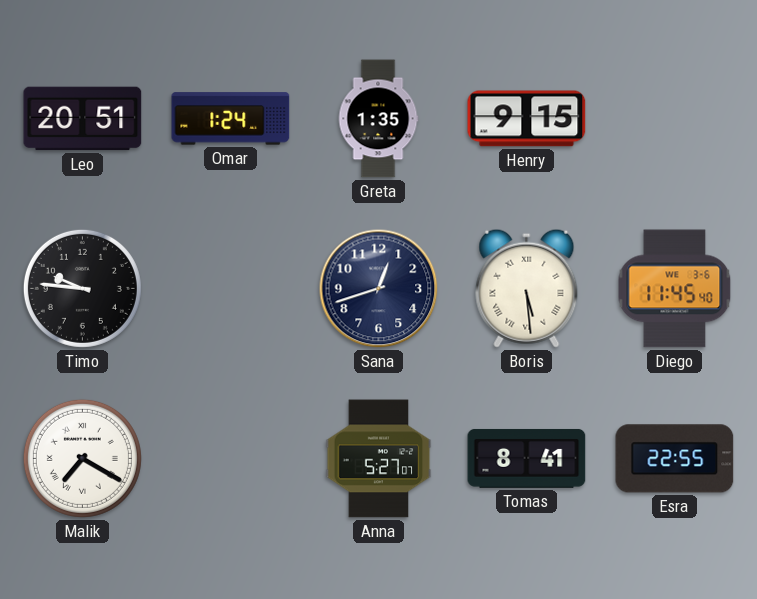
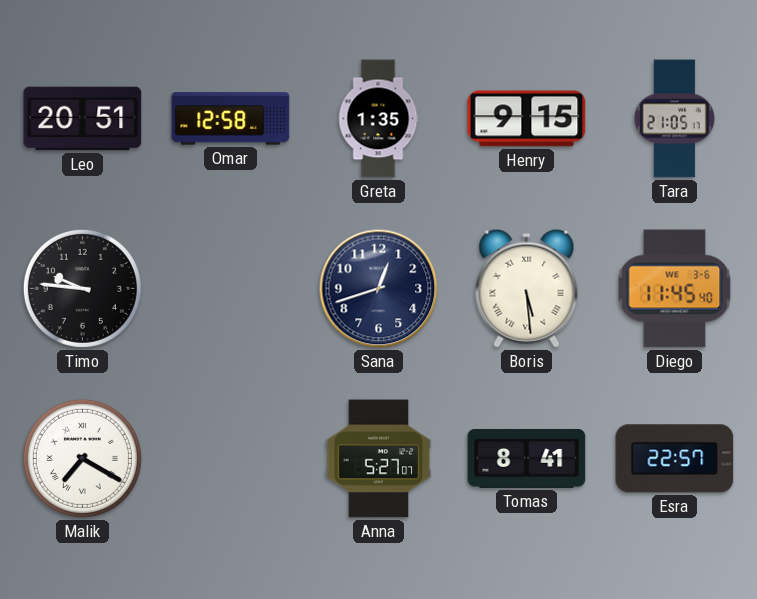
Omar: 1:24 -> 12:58 (231, 119)
Tara: none -> 21:05 (674, 119)
Esra: 22:55 -> 22:57 (675, 459)
